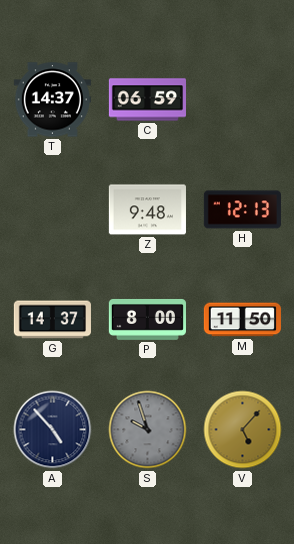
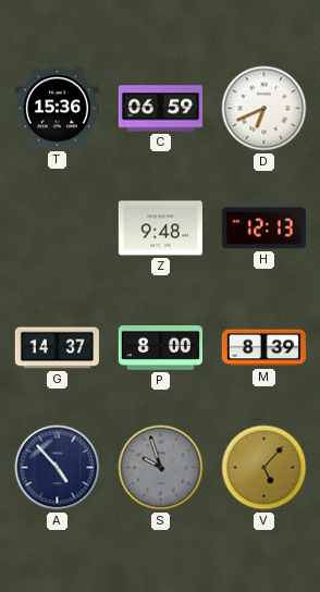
T: 14:37 -> 15:36 (57, 109)
D: none -> 6:41 (264, 109)
M: 11:50 -> 8:39 (263, 348)
